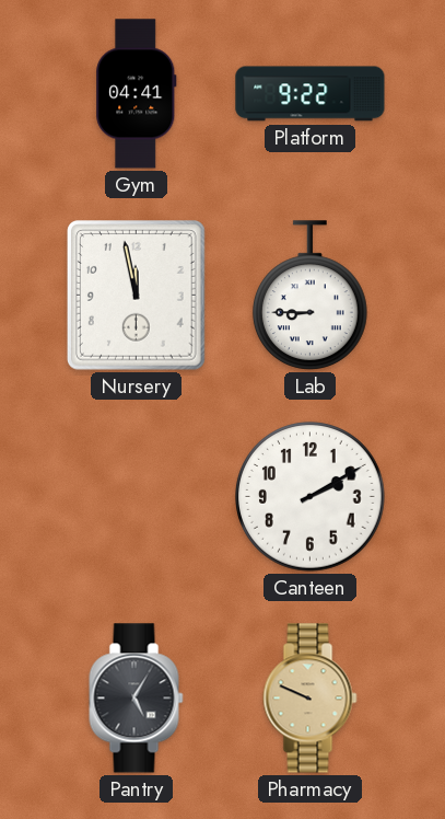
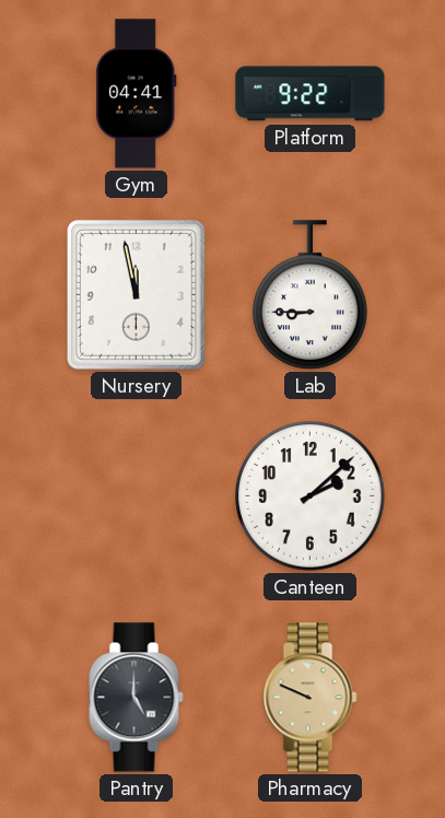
Canteen: 2:10 -> 2:08 (311, 496)
Pantry: 5:05 -> 5:00 (137, 698)
